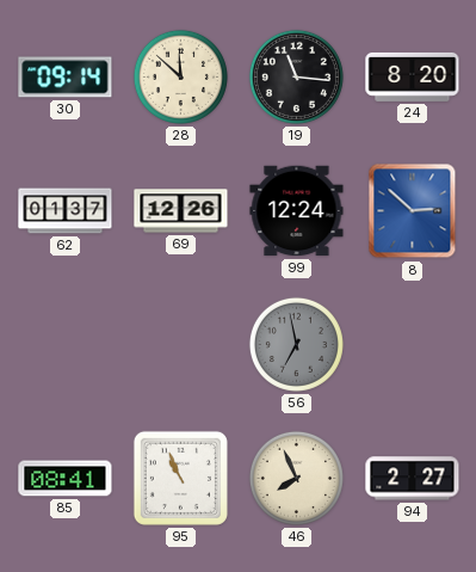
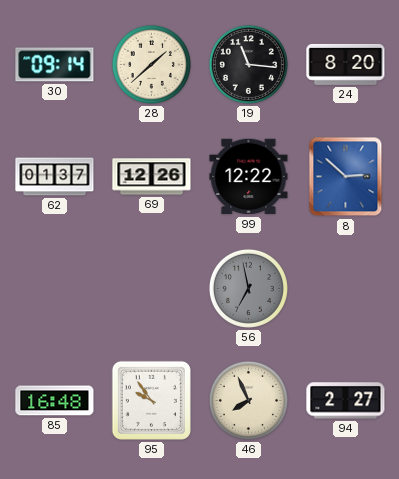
28: 11:52 -> 1:38 (151, 64)
99: 12:24 -> 12:22 (249, 177)
85: 08:41 -> 16:48 (55, 401)
95: 10:56 -> 9:54 (151, 400)
